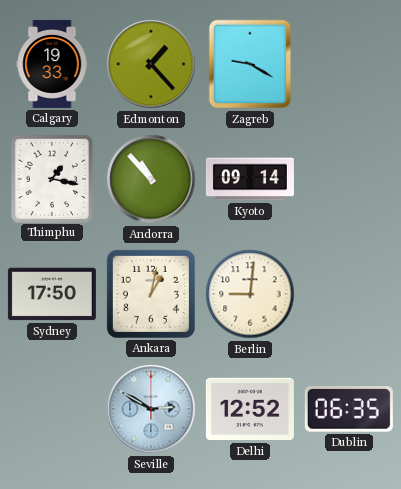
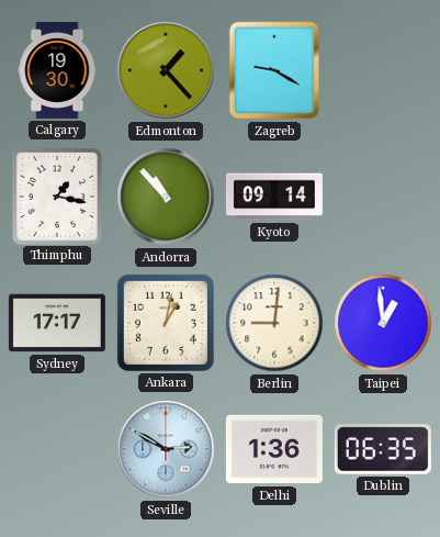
Calgary: 19:33 -> 19:30 (57, 70)
Sydney: 17:50 -> 17:17 (57, 323)
Taipei: none -> 12:59 (383, 323)
Delhi: 12:52 -> 1:36 (274, 449)
